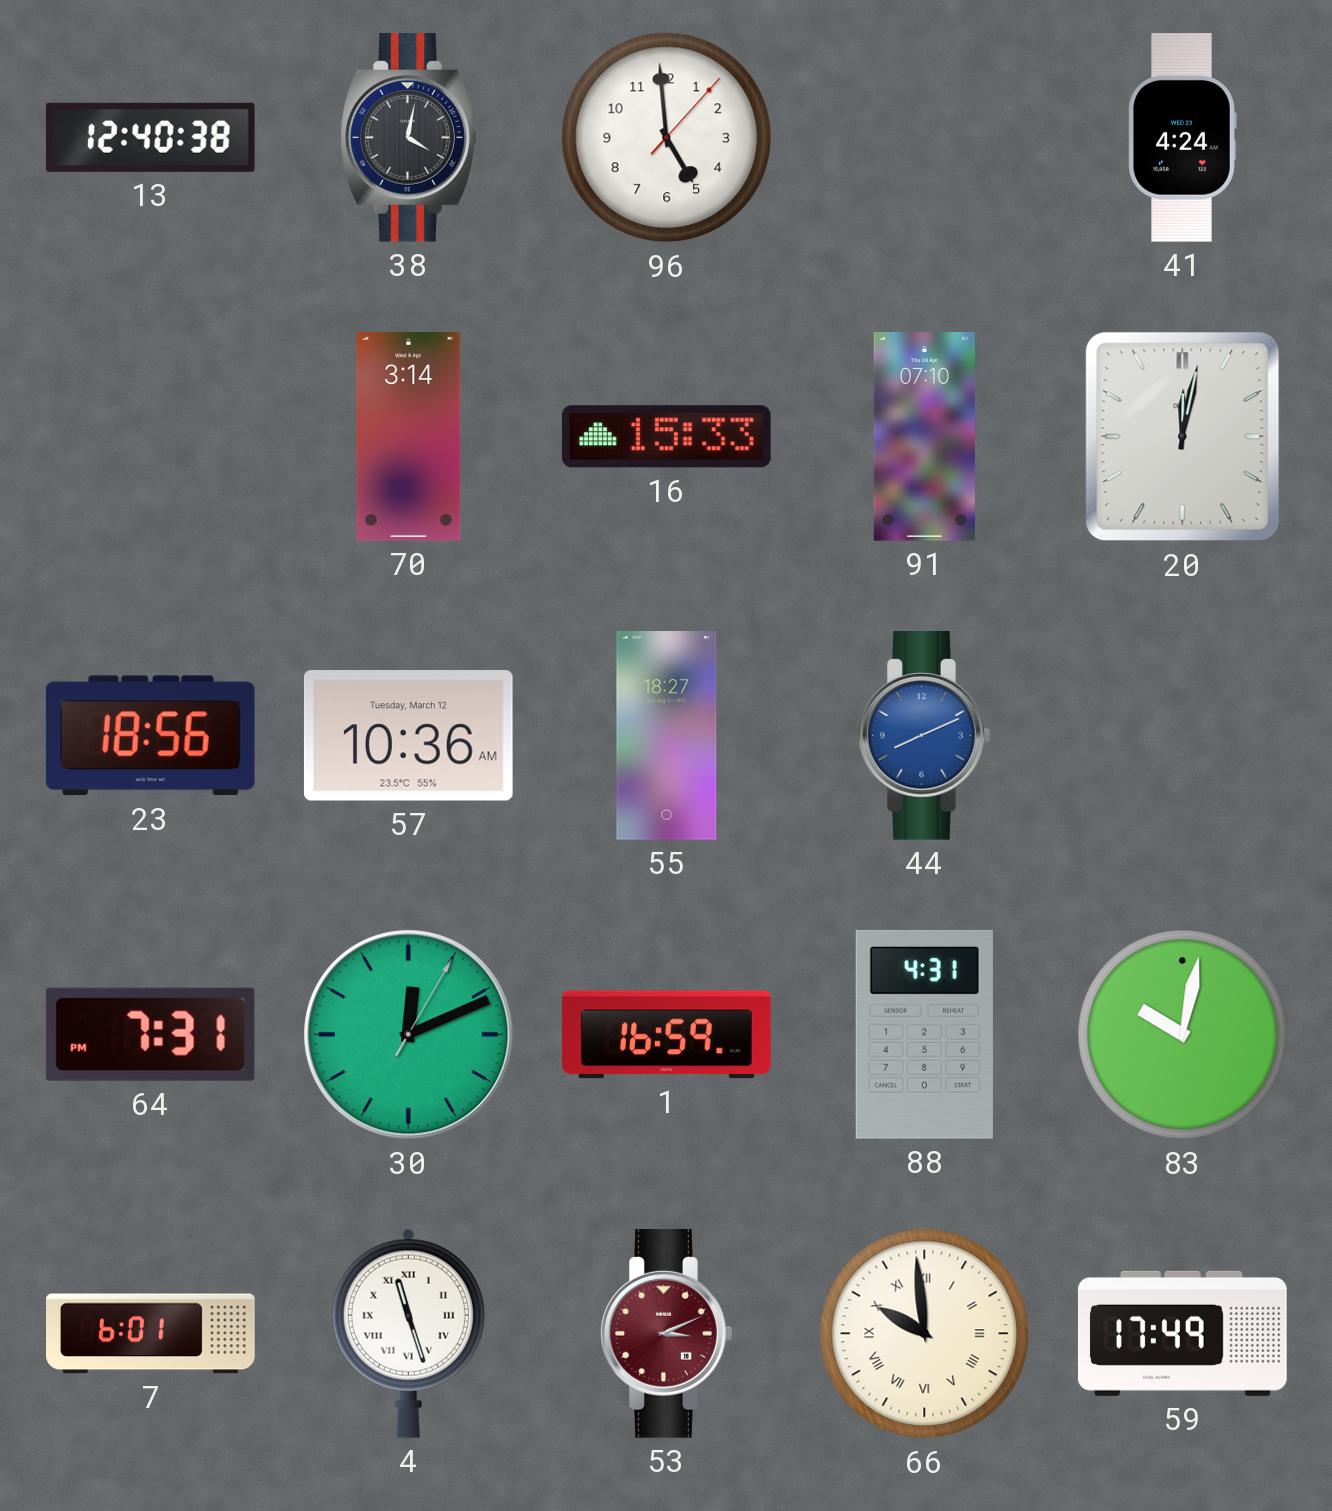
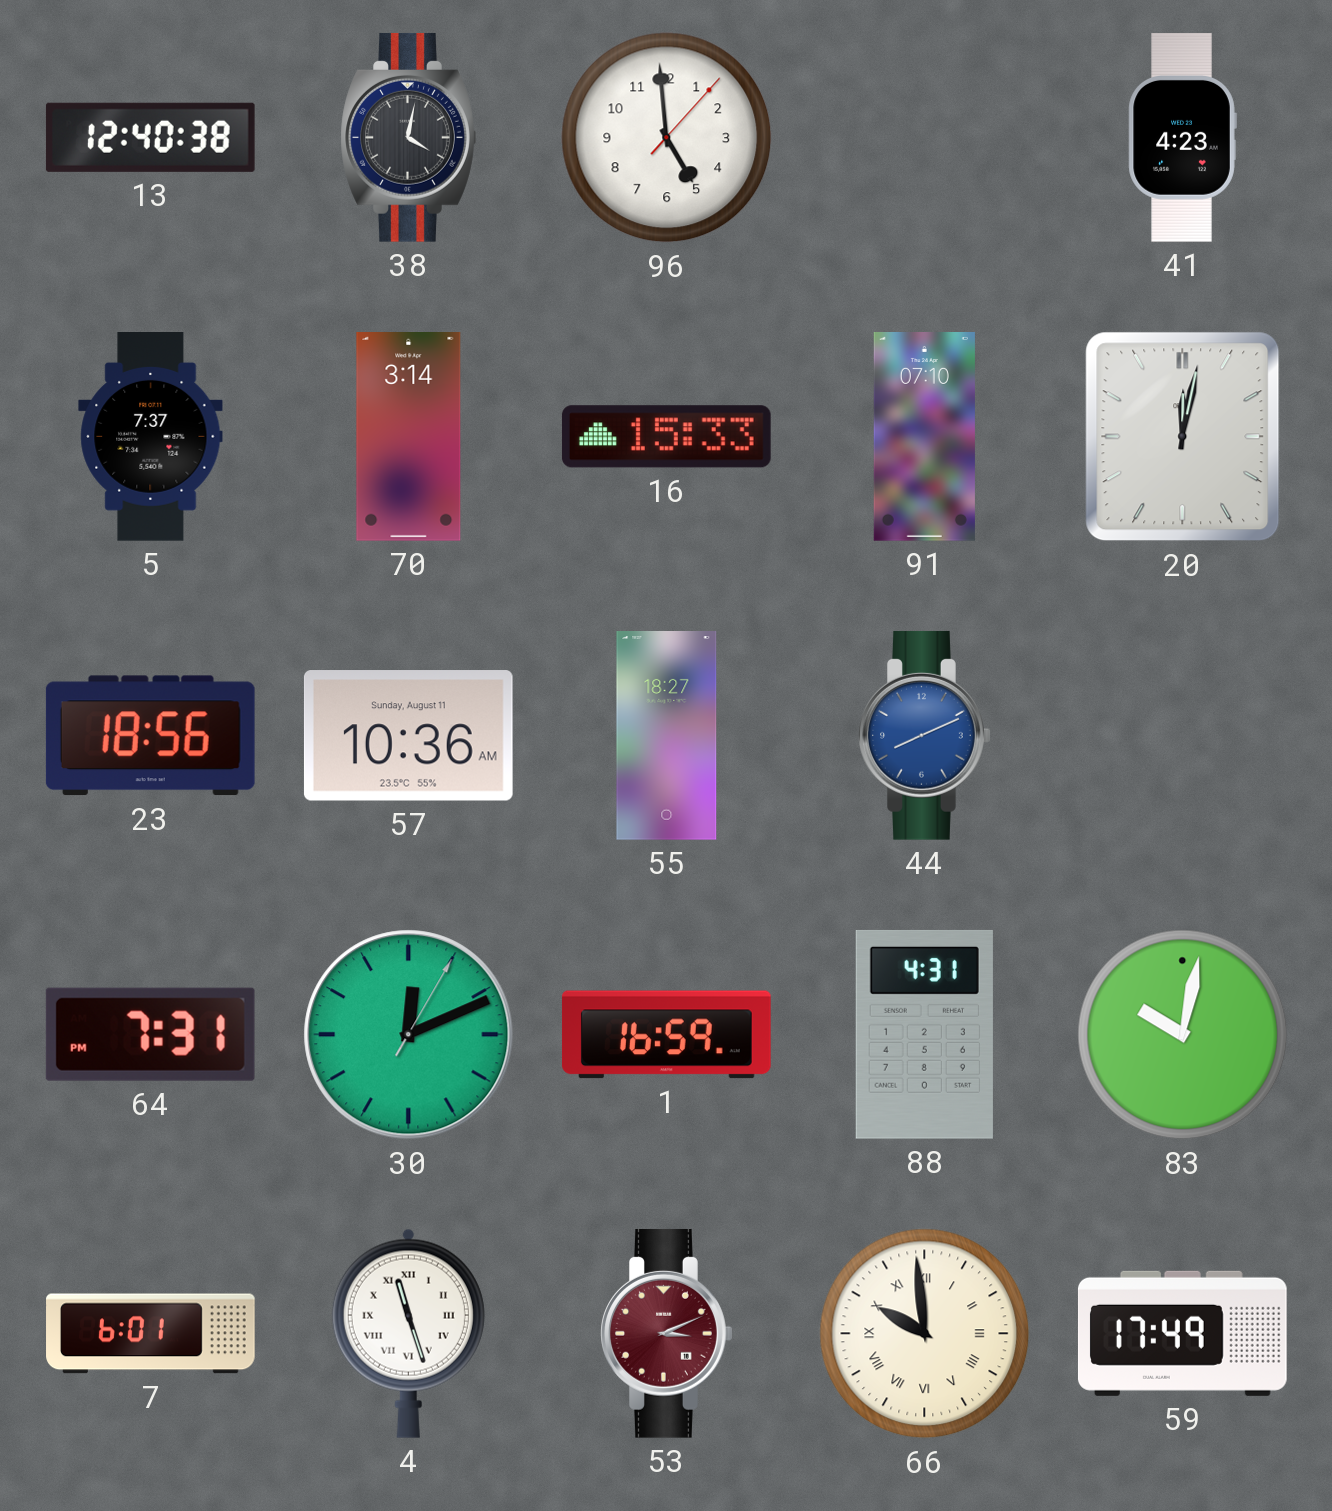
41: 4:24 -> 4:23 (1182, 138)
5: none -> 7:37 (151, 437)
57 date: Tuesday, March 12 -> Sunday, August 11 (408, 736)
